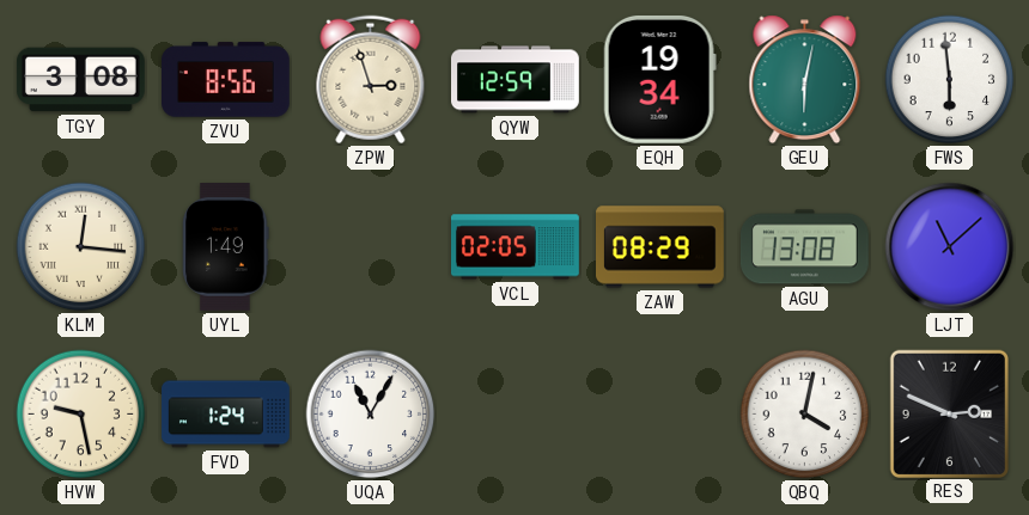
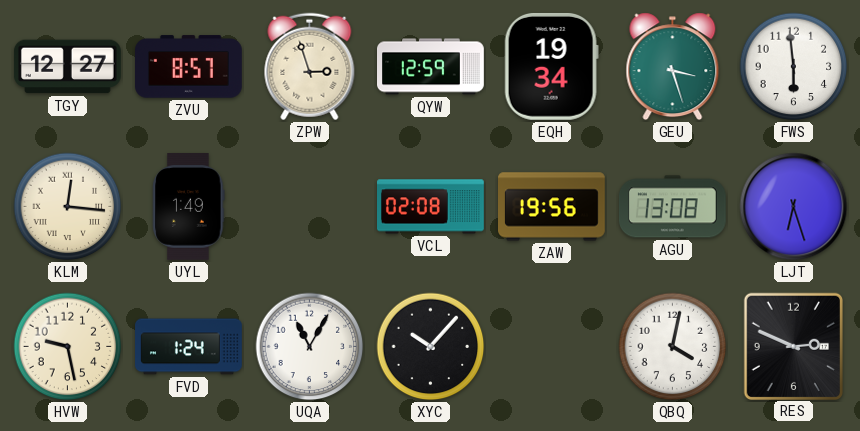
TGY: 3:08 -> 12:27 (68, 67)
ZVU: 8:56 -> 8:57 (189, 67)
GEU: 6:02 -> 3:27 (673, 67)
VCL: 02:05 -> 02:08 (431, 207)
ZAW: 08:29 -> 19:56 (552, 207)
LJT: 11:08 -> 6:27 (794, 207)
XYC: none -> 10:07 (431, 347)
